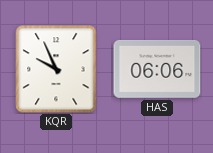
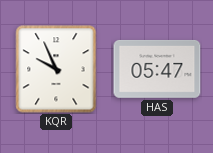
HAS: 06:06 -> 05:47 (157, 69)
